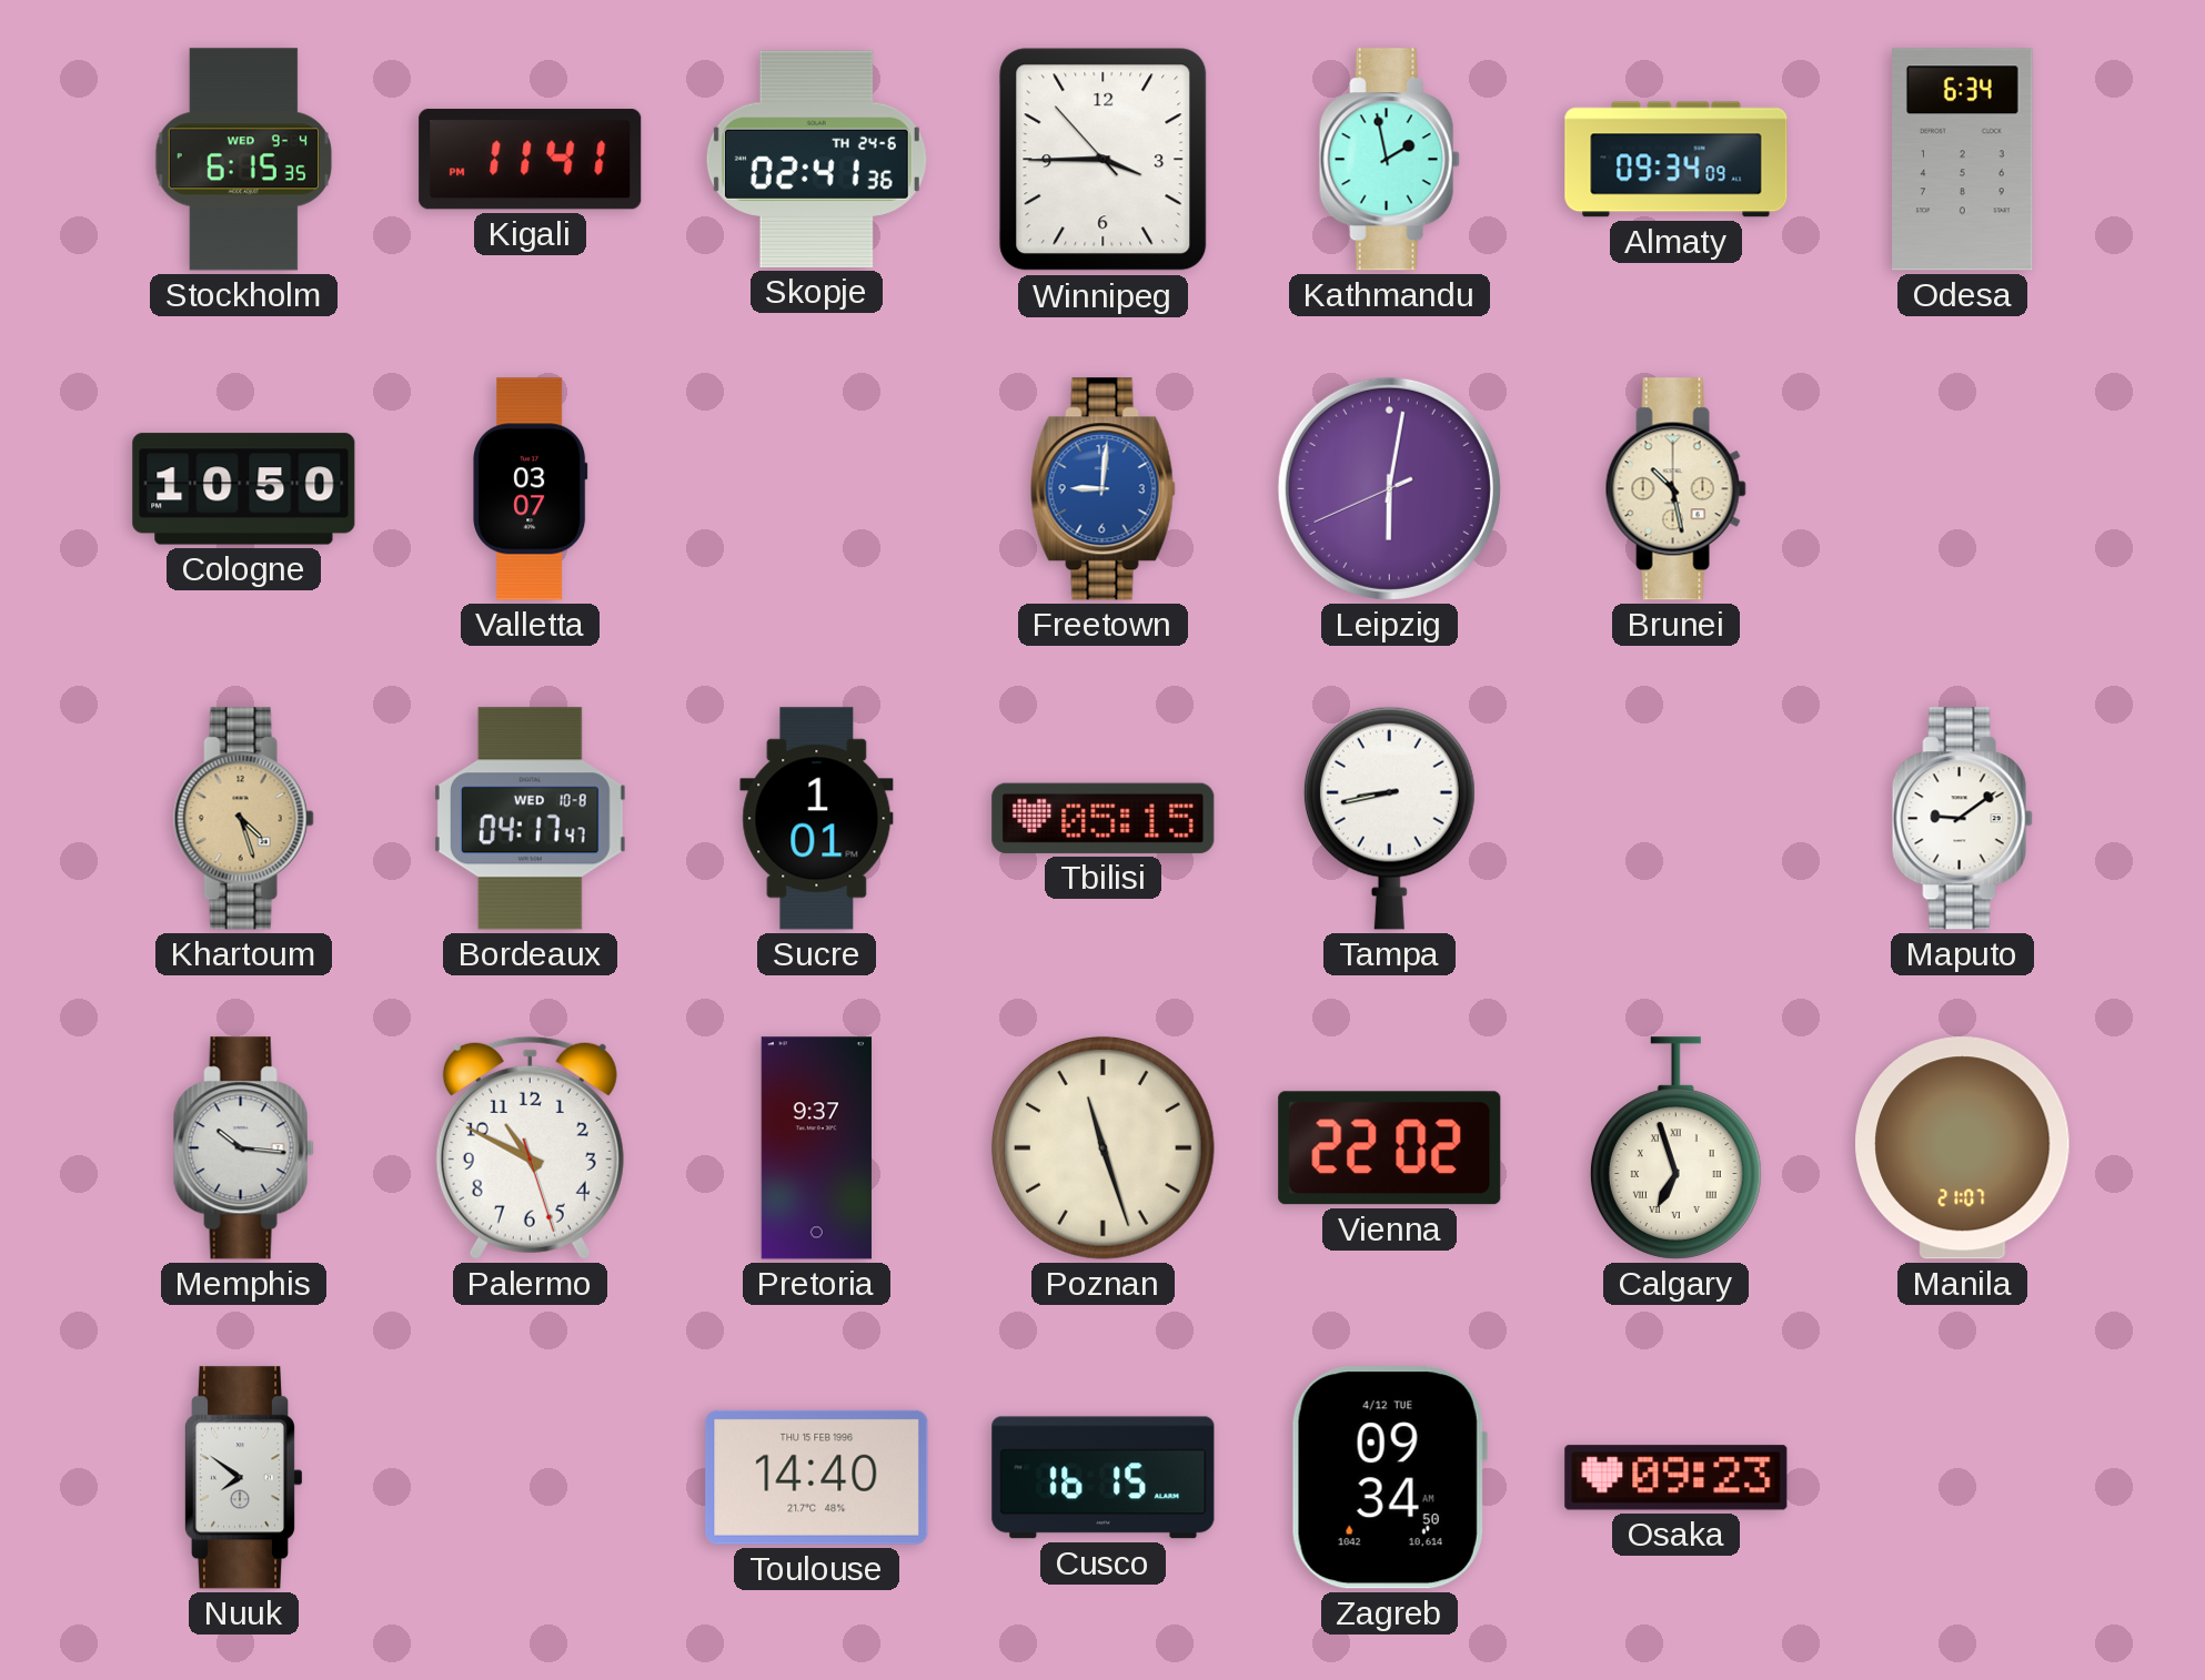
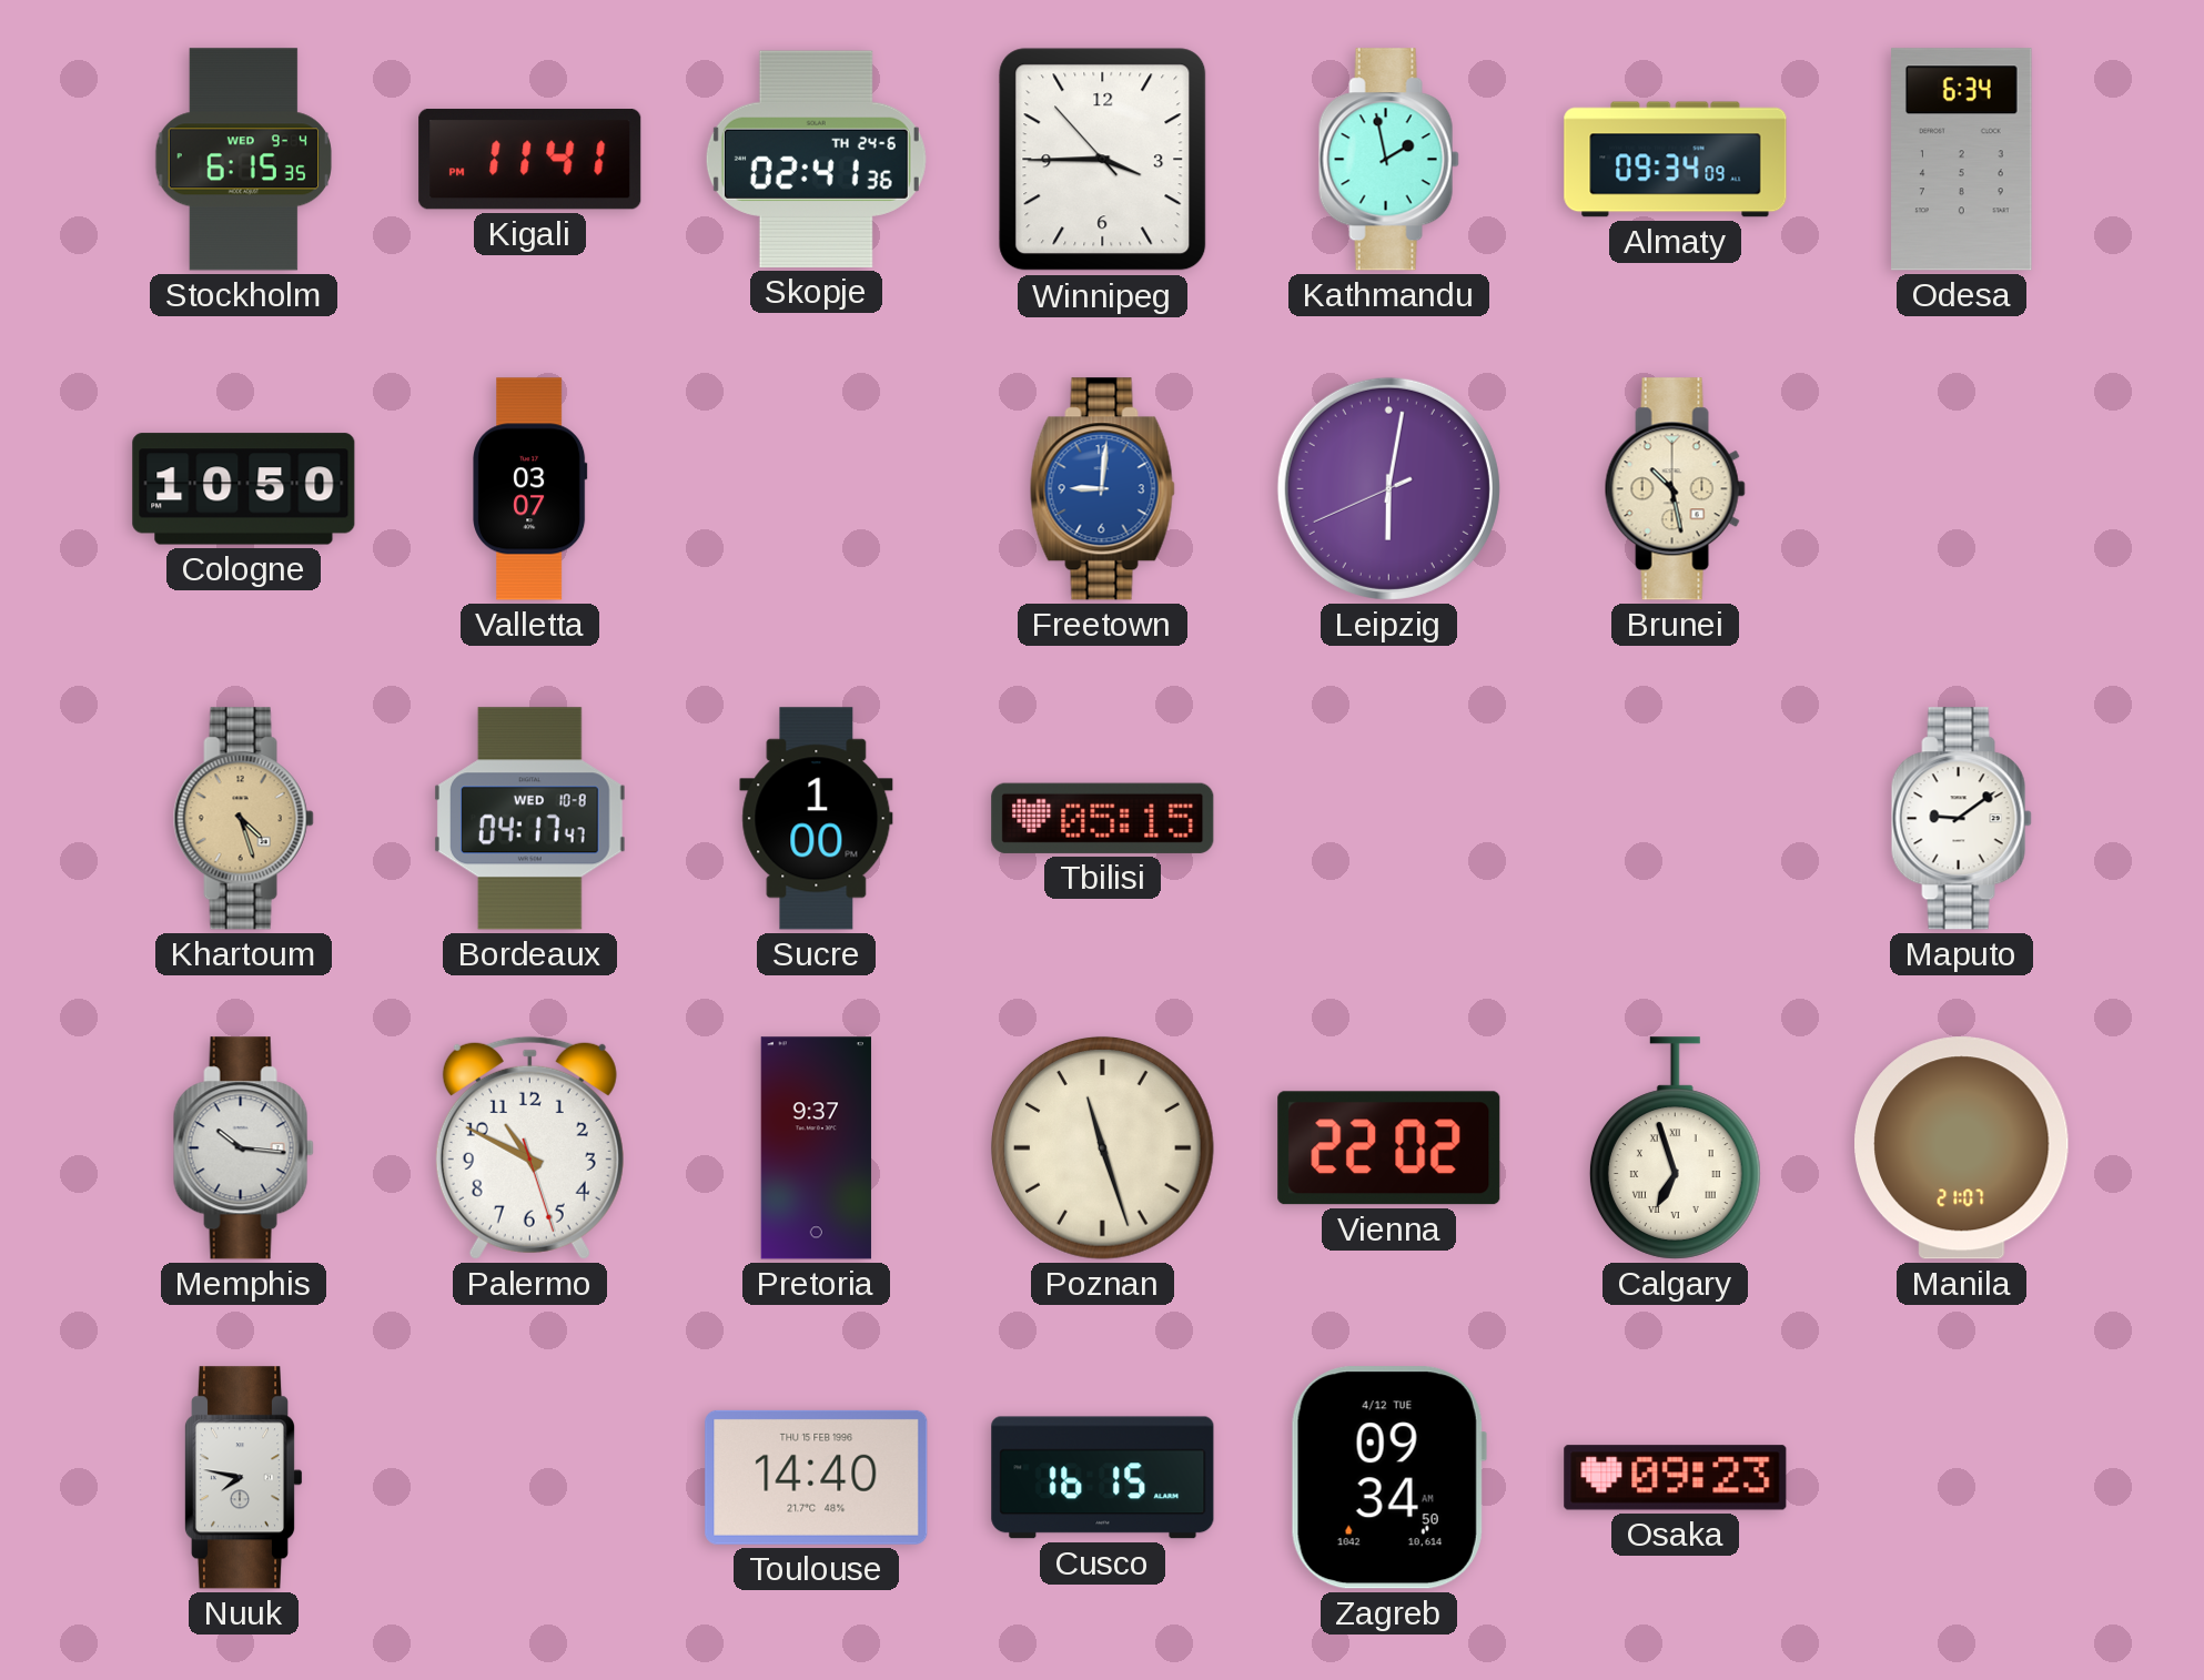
Sucre: 1:01 -> 1:00 (817, 819)
Tampa: 8:43 -> none (1389, 818)
Nuuk: 7:51 -> 7:47 (243, 1478)
